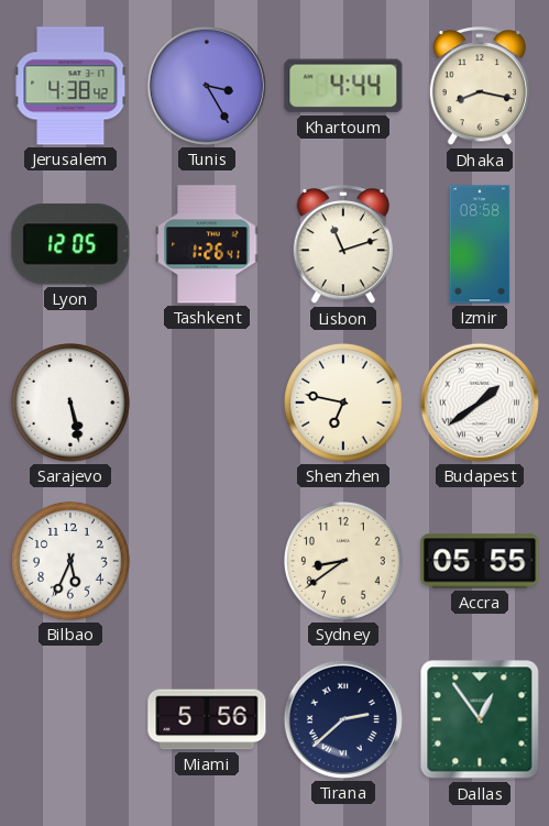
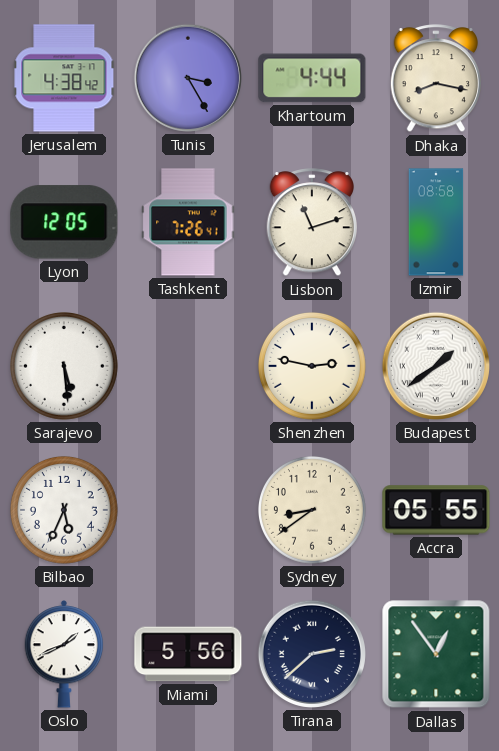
Tashkent: 1:26 -> 7:26 (188, 222)
Sarajevo: 5:28 -> 5:29 (65, 367)
Shenzhen: 6:47 -> 2:47 (313, 367)
Oslo: none -> 1:41 (64, 654)
